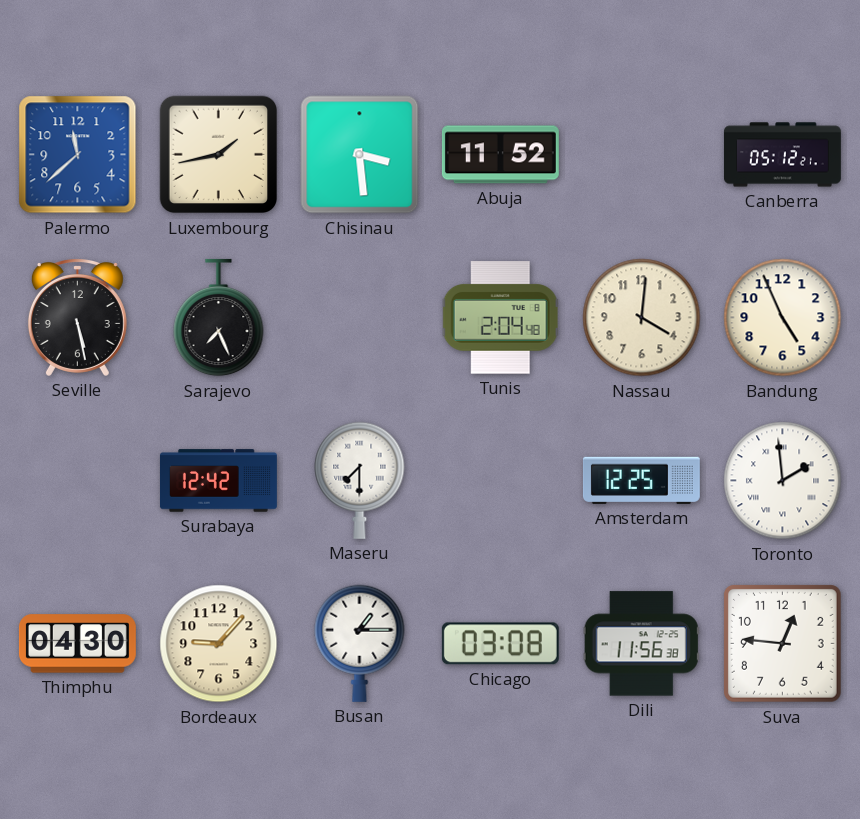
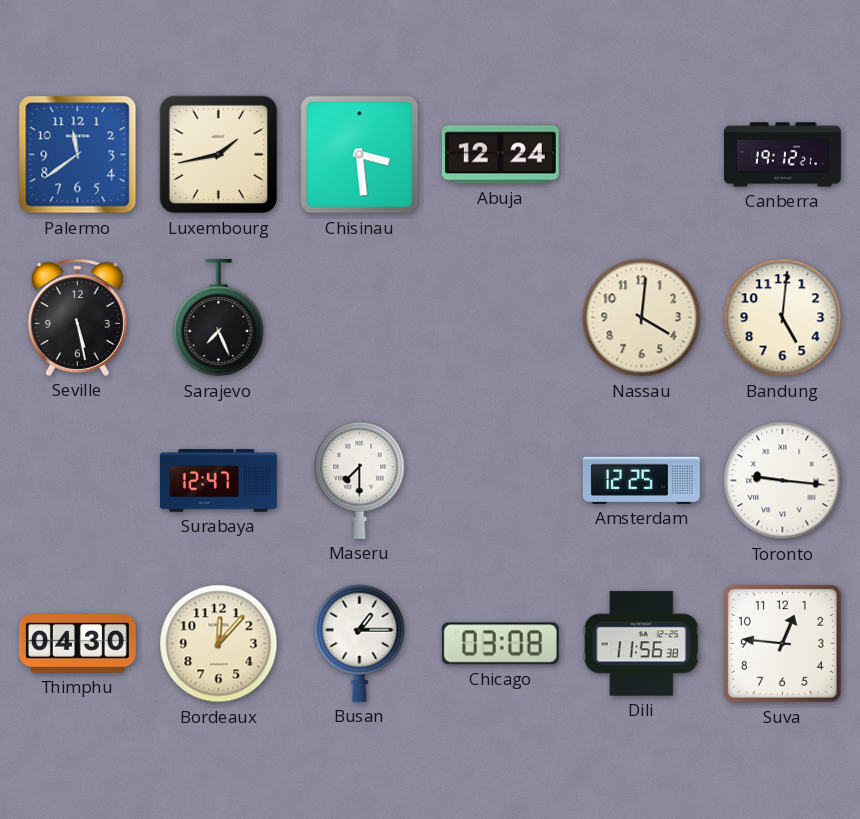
Palermo: 11:38 -> 11:39 (78, 155)
Abuja: 11:52 -> 12:24 (500, 155)
Canberra: 05:12 -> 19:12 (782, 155)
Tunis: 2:04 -> none (501, 318)
Bandung: 4:56 -> 5:01 (783, 318)
Surabaya: 12:42 -> 12:47 (218, 481)
Toronto: 1:59 -> 9:16 (783, 481)
Bordeaux: 9:07 -> 12:07 (219, 644)
